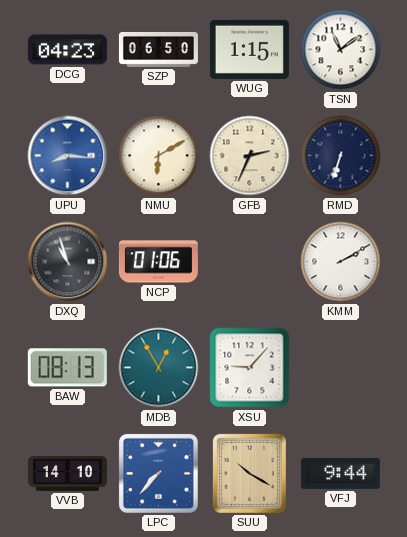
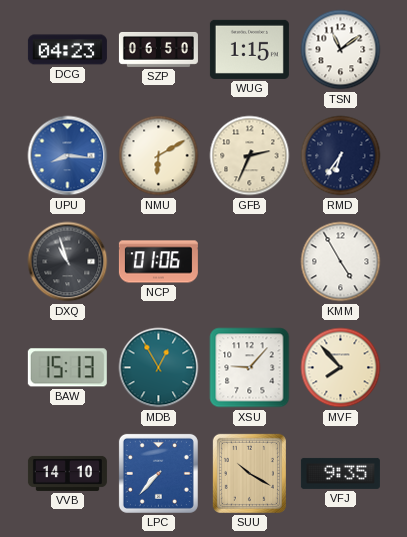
RMD: 6:33 -> 6:36 (341, 156)
KMM: 2:10 -> 4:55 (341, 262)
BAW: 08:13 -> 15:13 (67, 368)
MVF: none -> 7:53 (341, 368)
VFJ: 9:44 -> 9:35 (340, 473)
